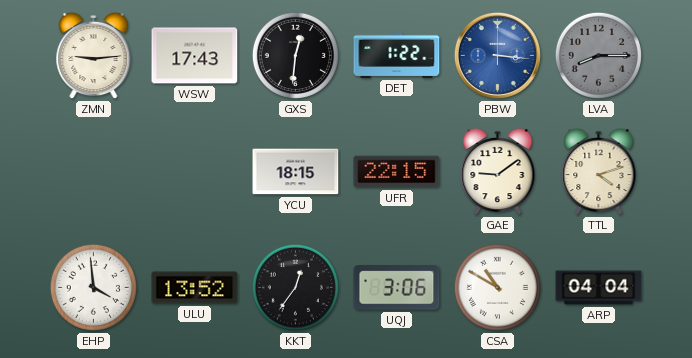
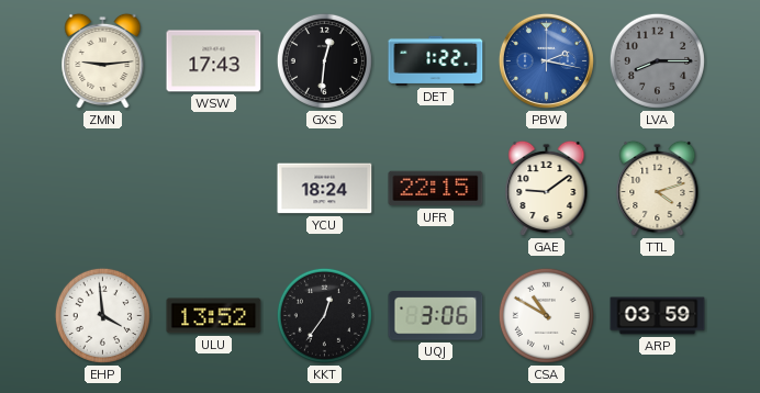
PBW: 3:16 -> 2:17 (546, 60)
YCU: 18:15 -> 18:24 (325, 189)
ARP: 04:04 -> 03:59 (658, 316)
